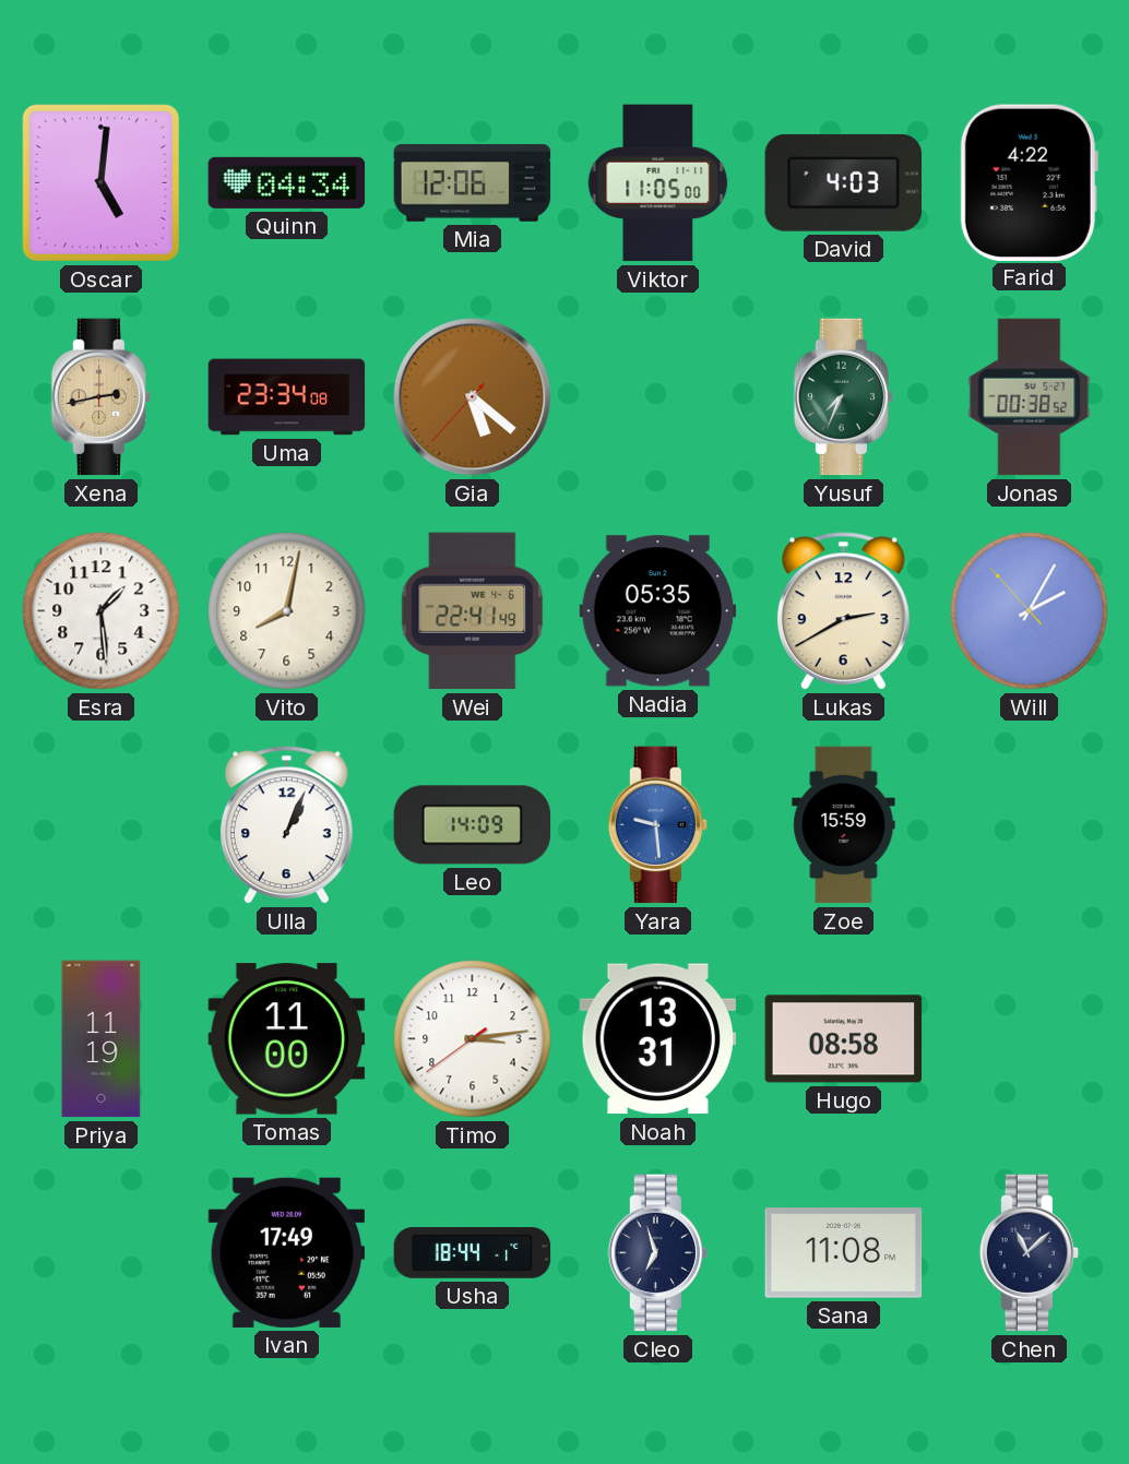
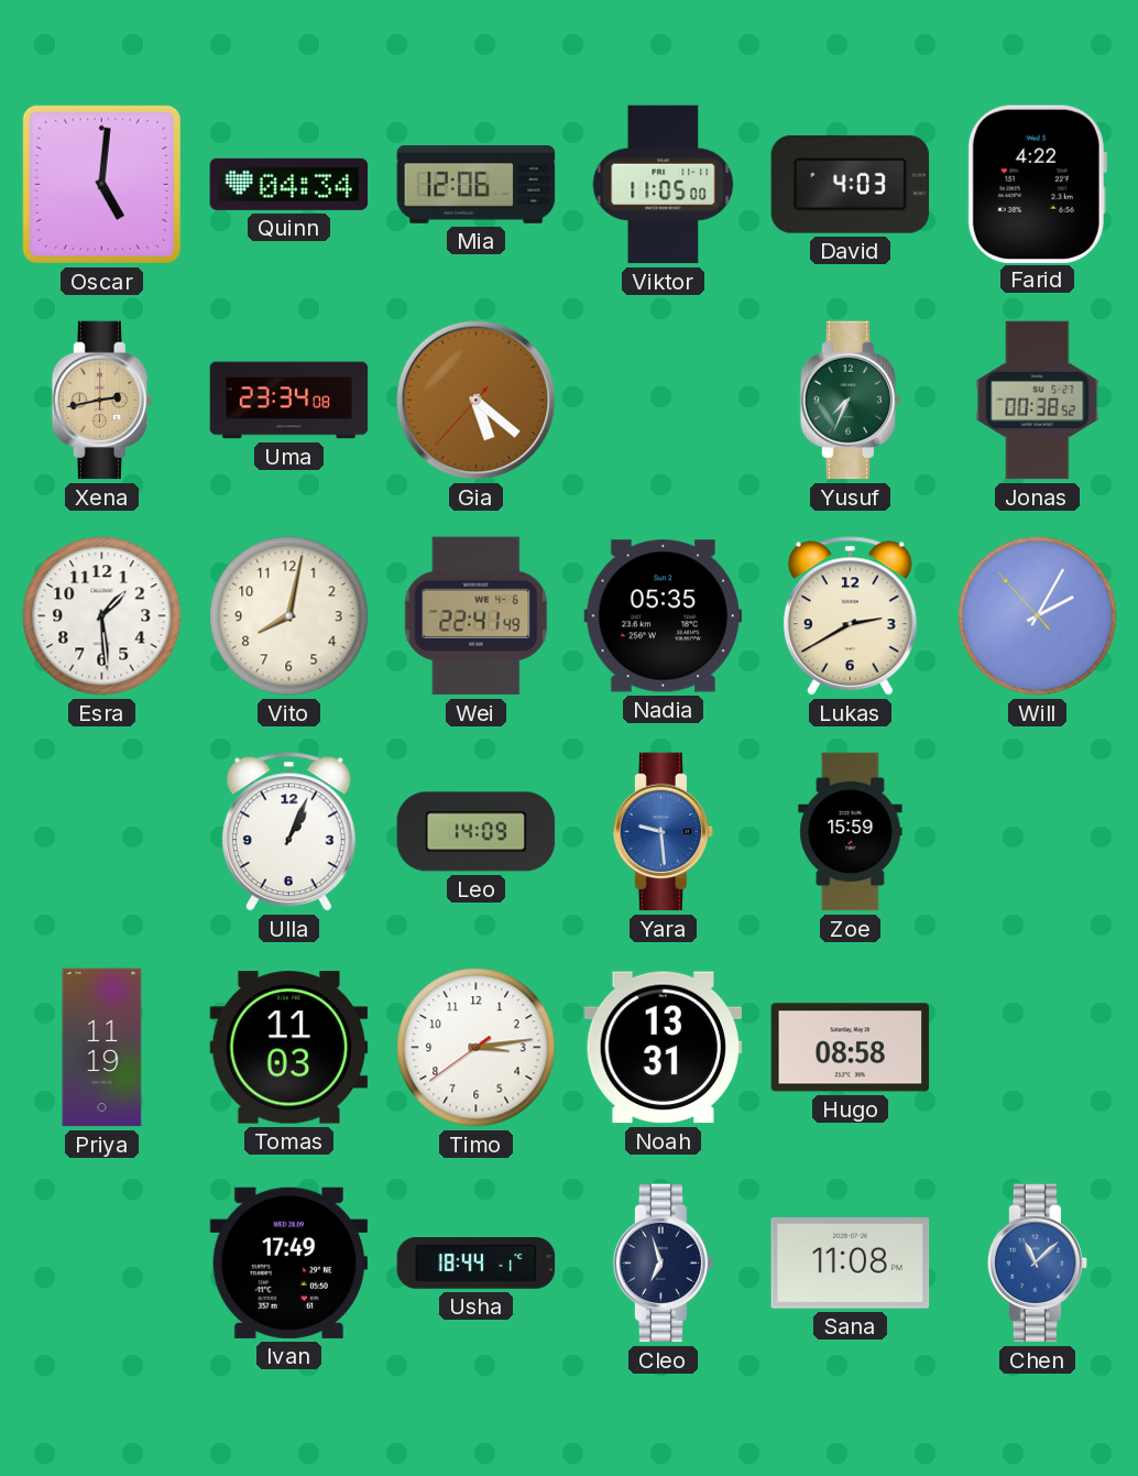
Tomas: 11:00 -> 11:03 (289, 1048)
Chen dial: navy -> blue (1038, 1264)
